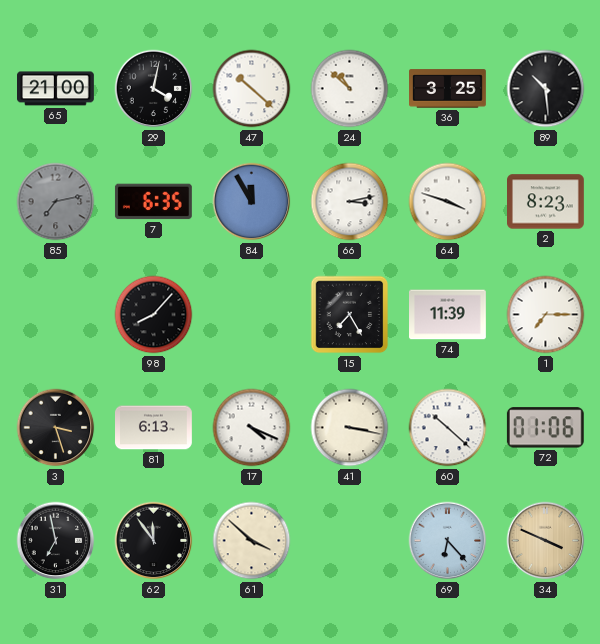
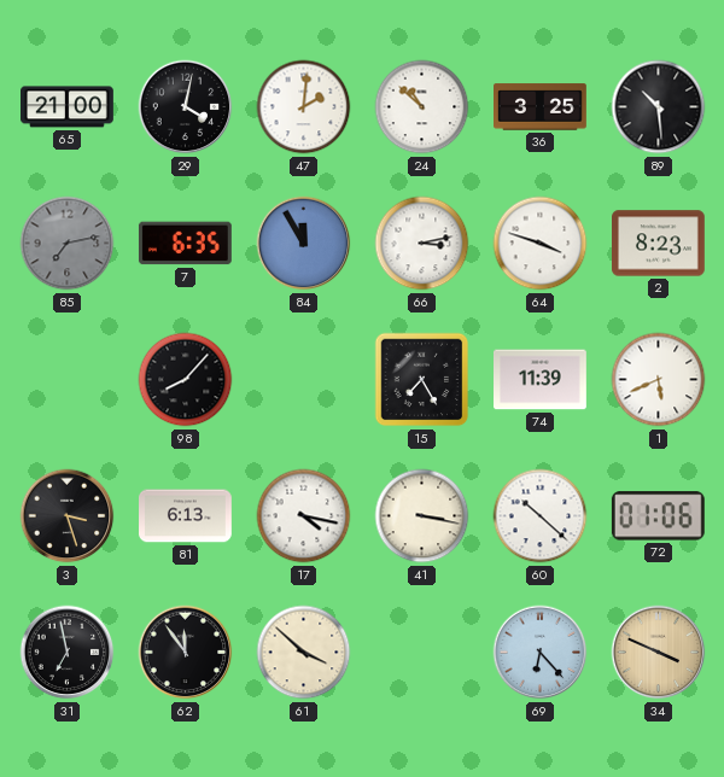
47: 10:22 -> 2:01 (304, 107)
1: 7:15 -> 5:41 (659, 380)
17: 4:19 -> 4:17 (304, 516)
